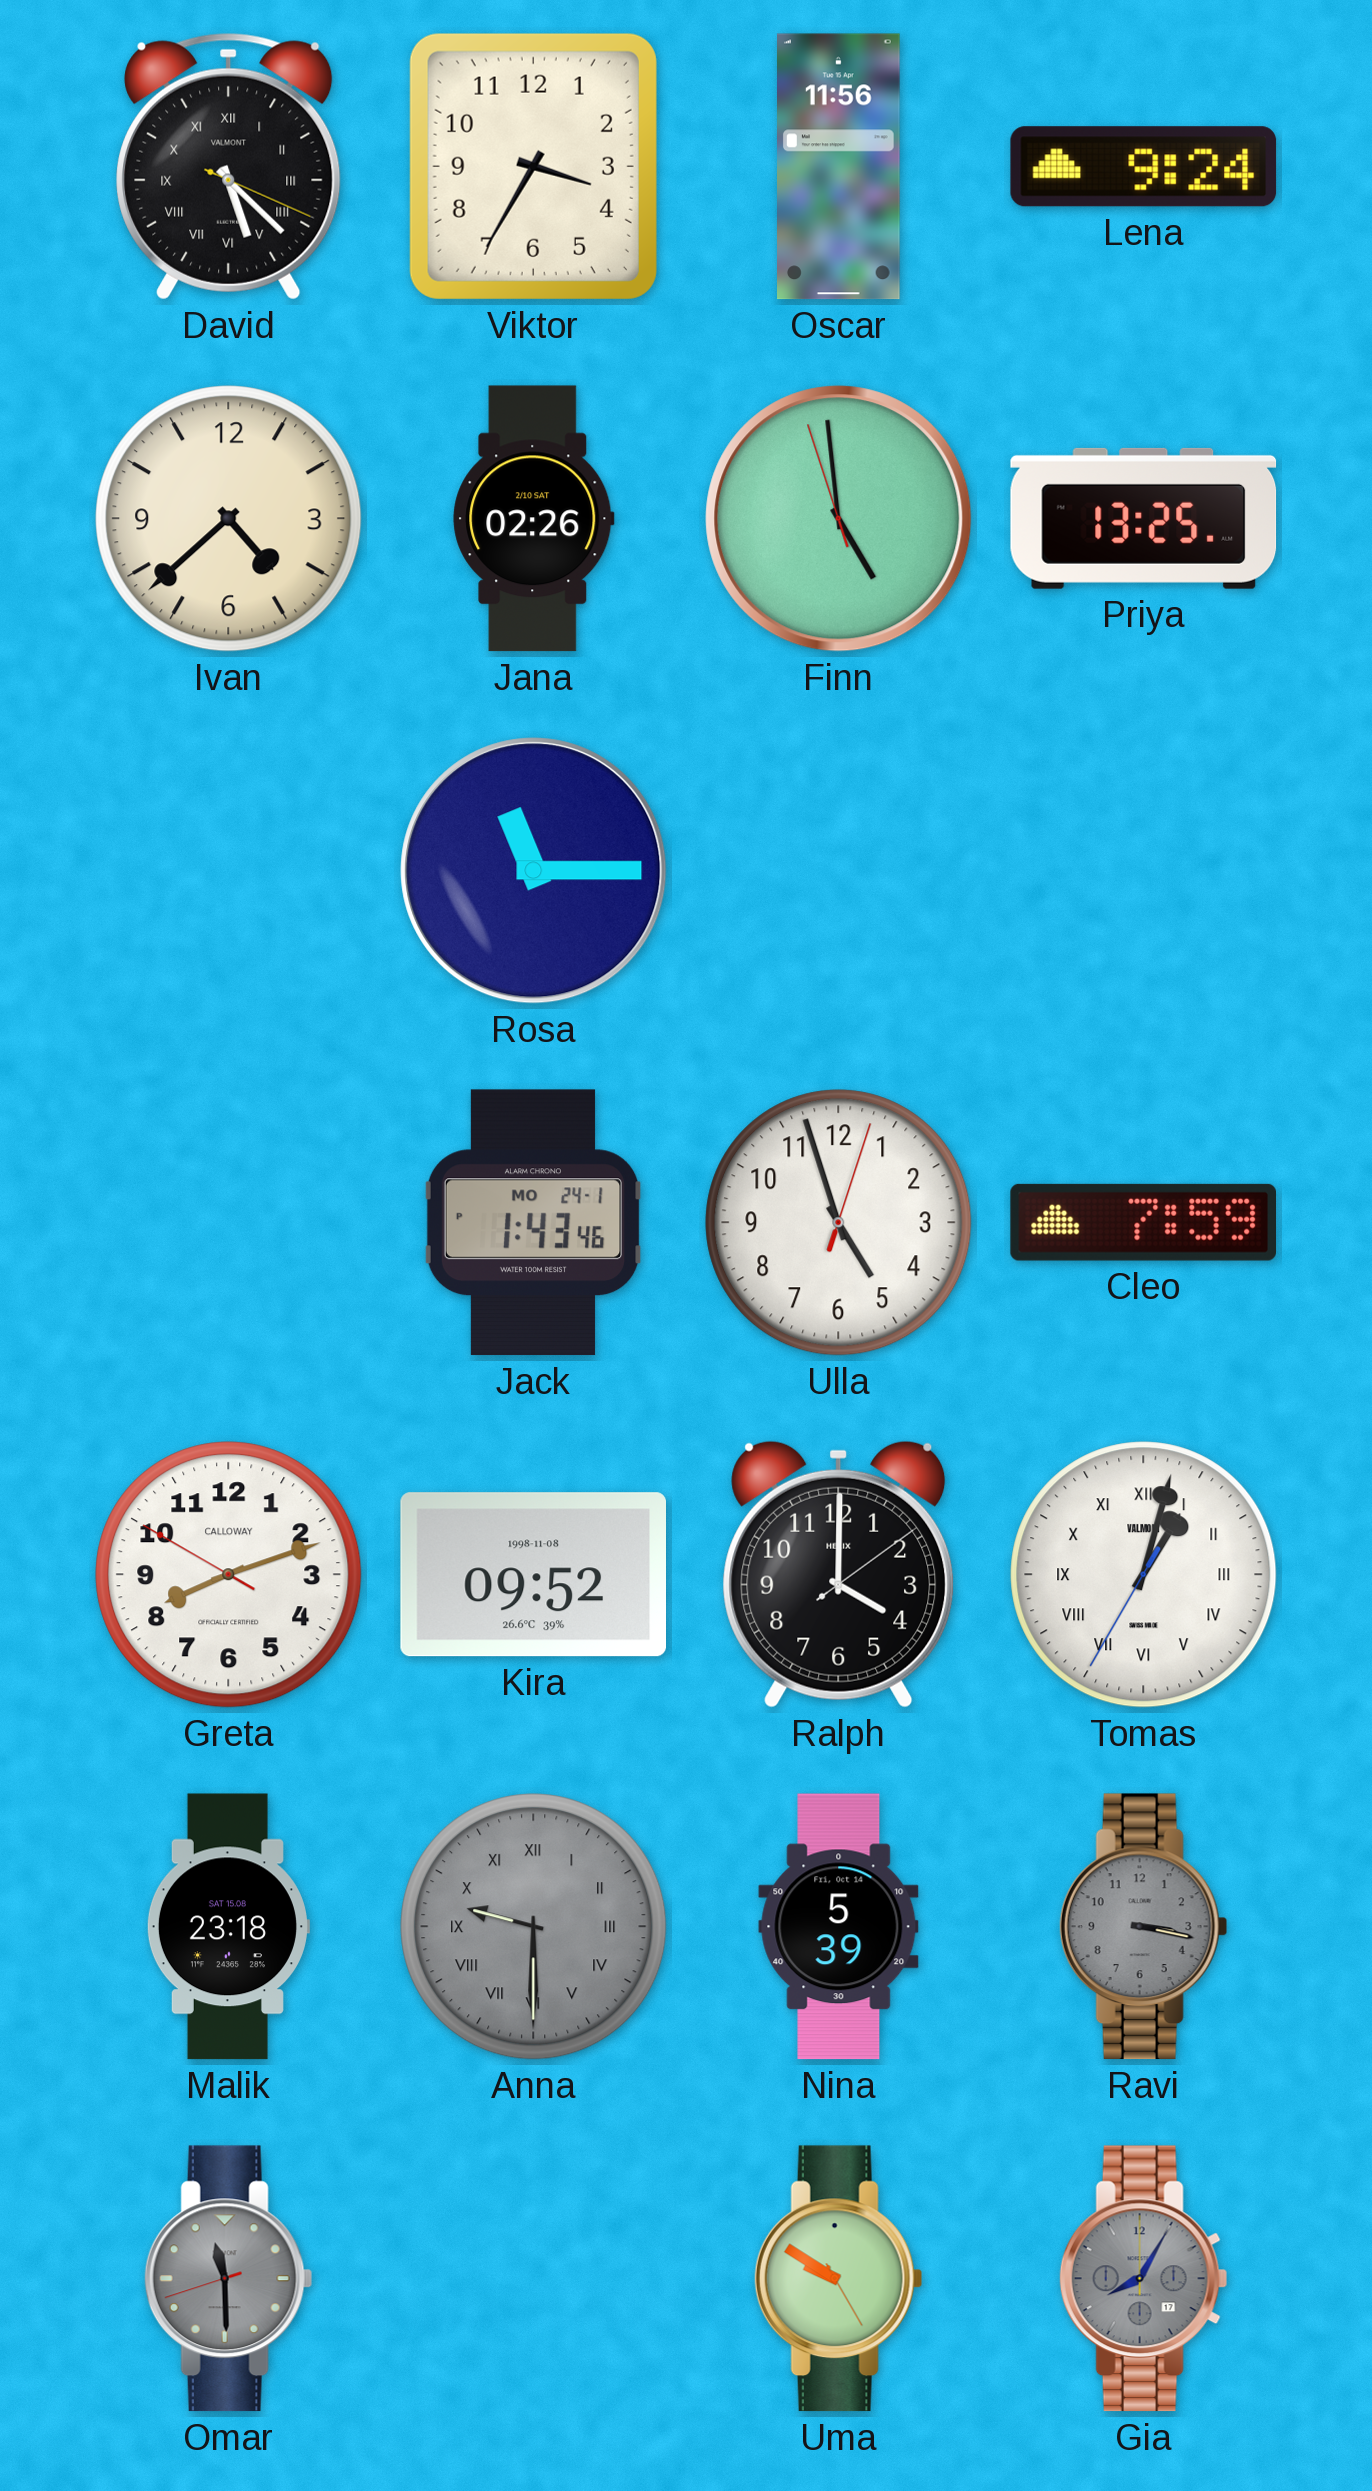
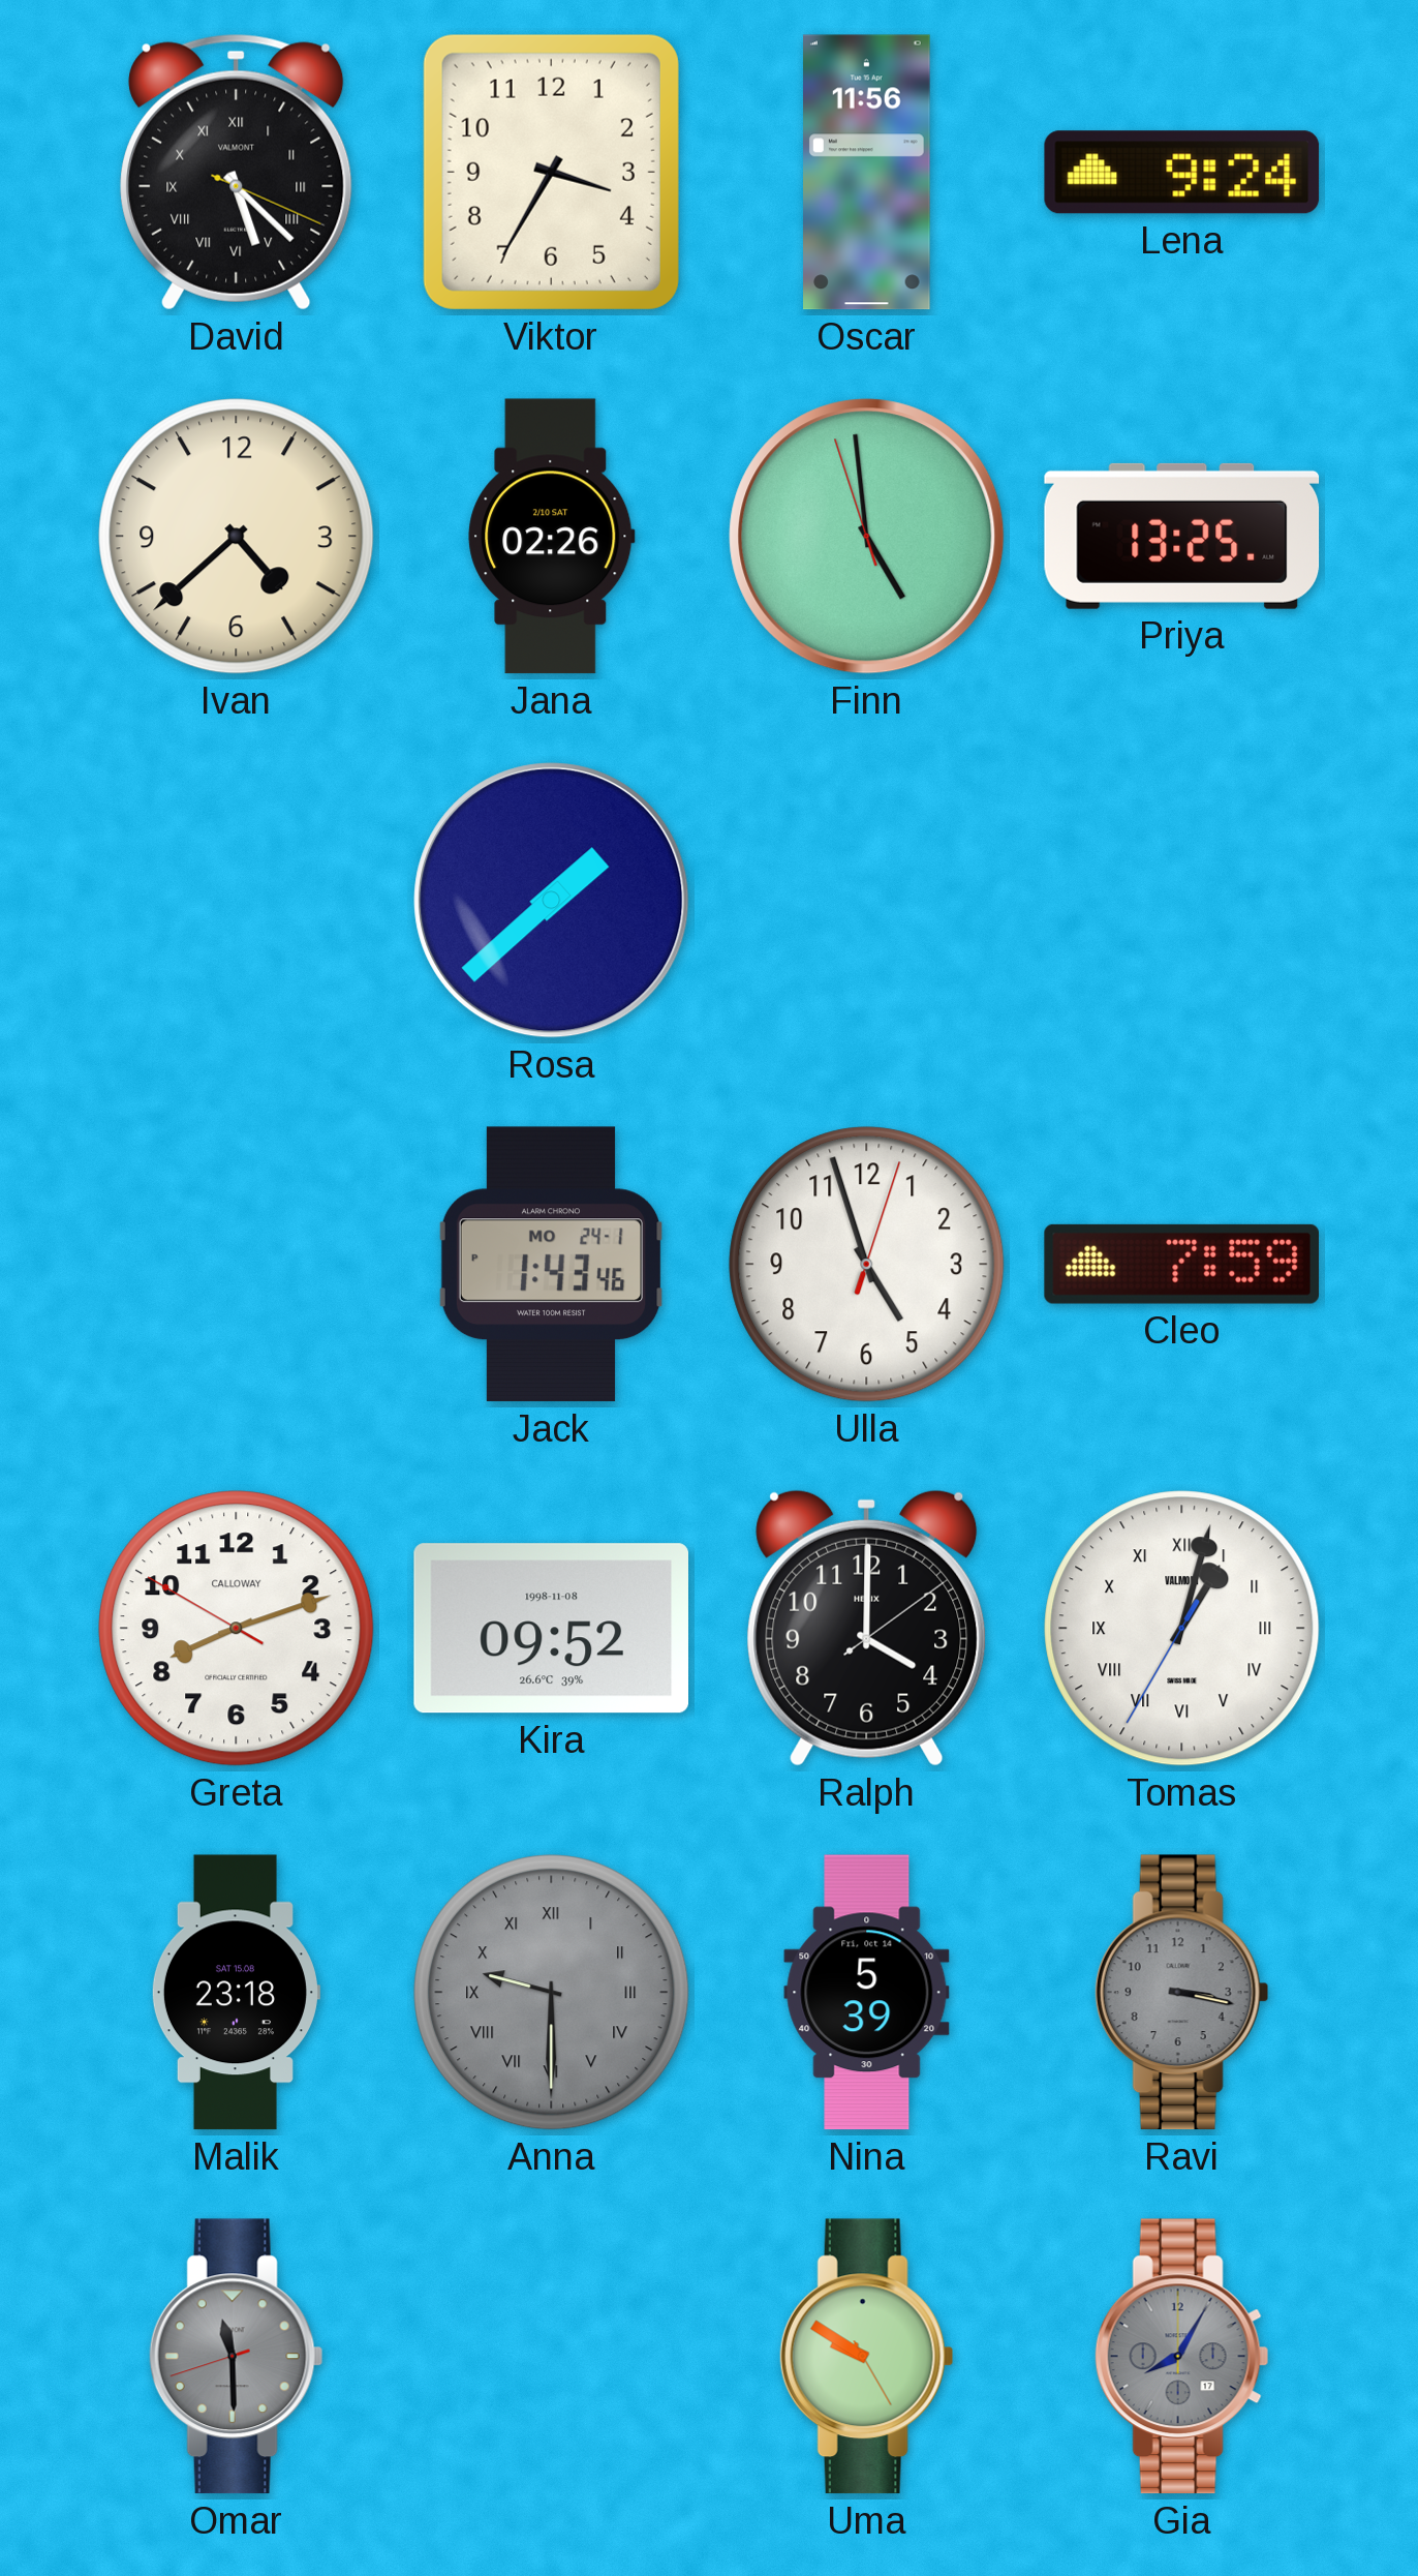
Rosa: 11:15 -> 1:38 (552, 901)
